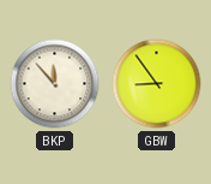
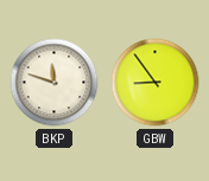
BKP: 11:53 -> 11:48 (55, 83)
